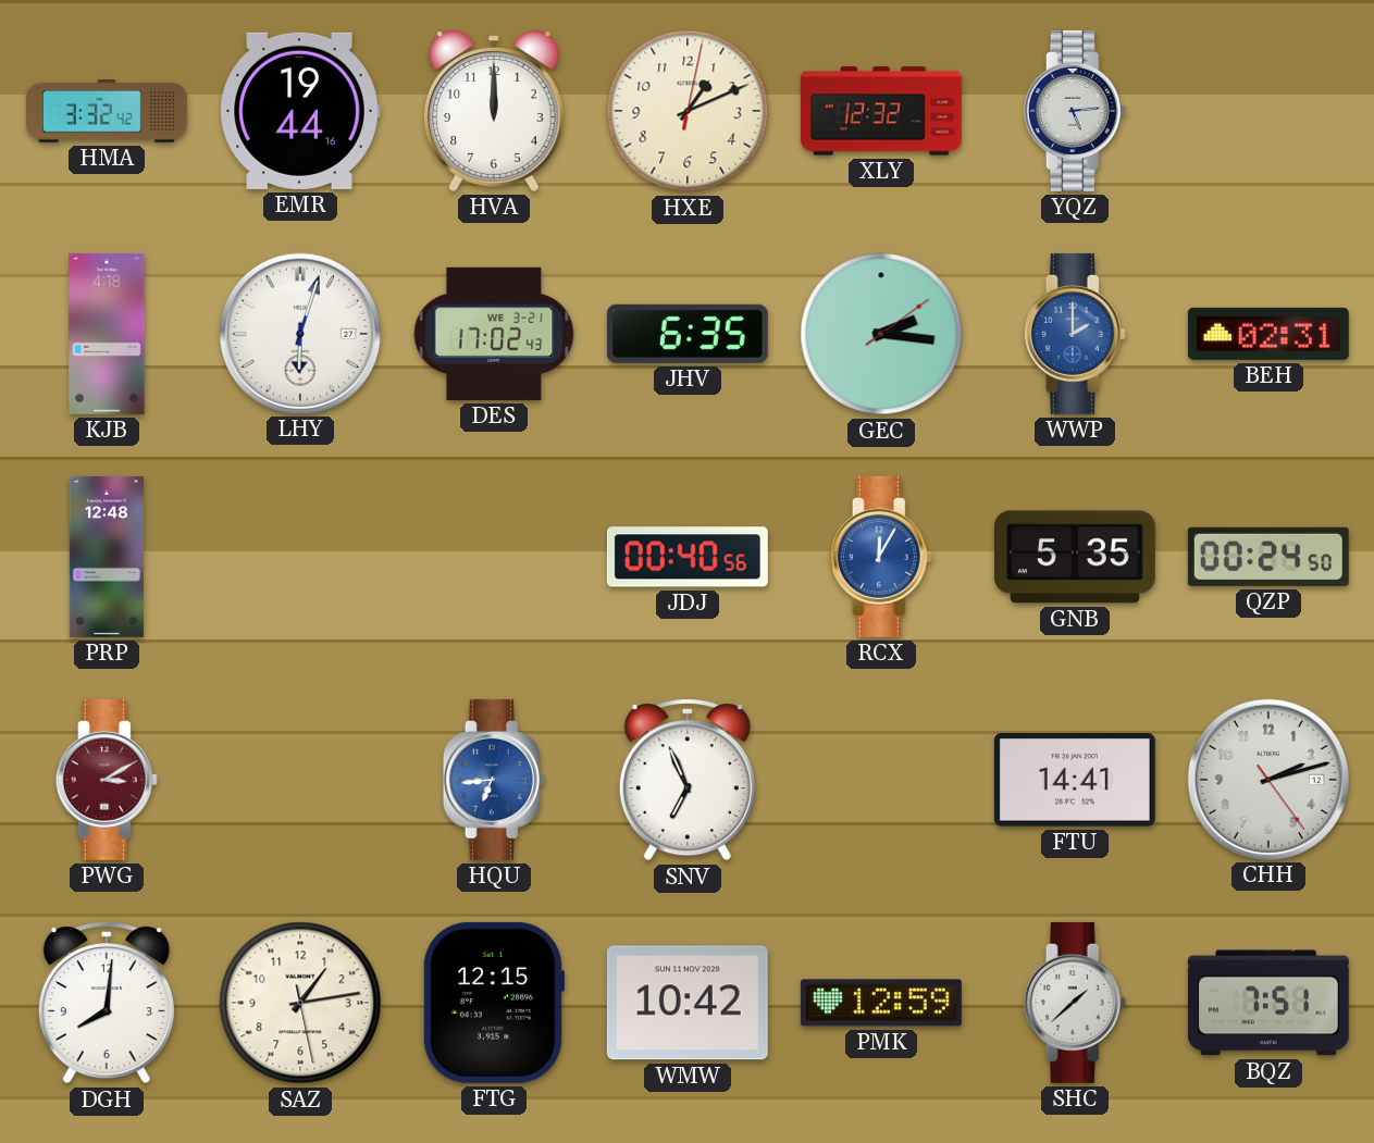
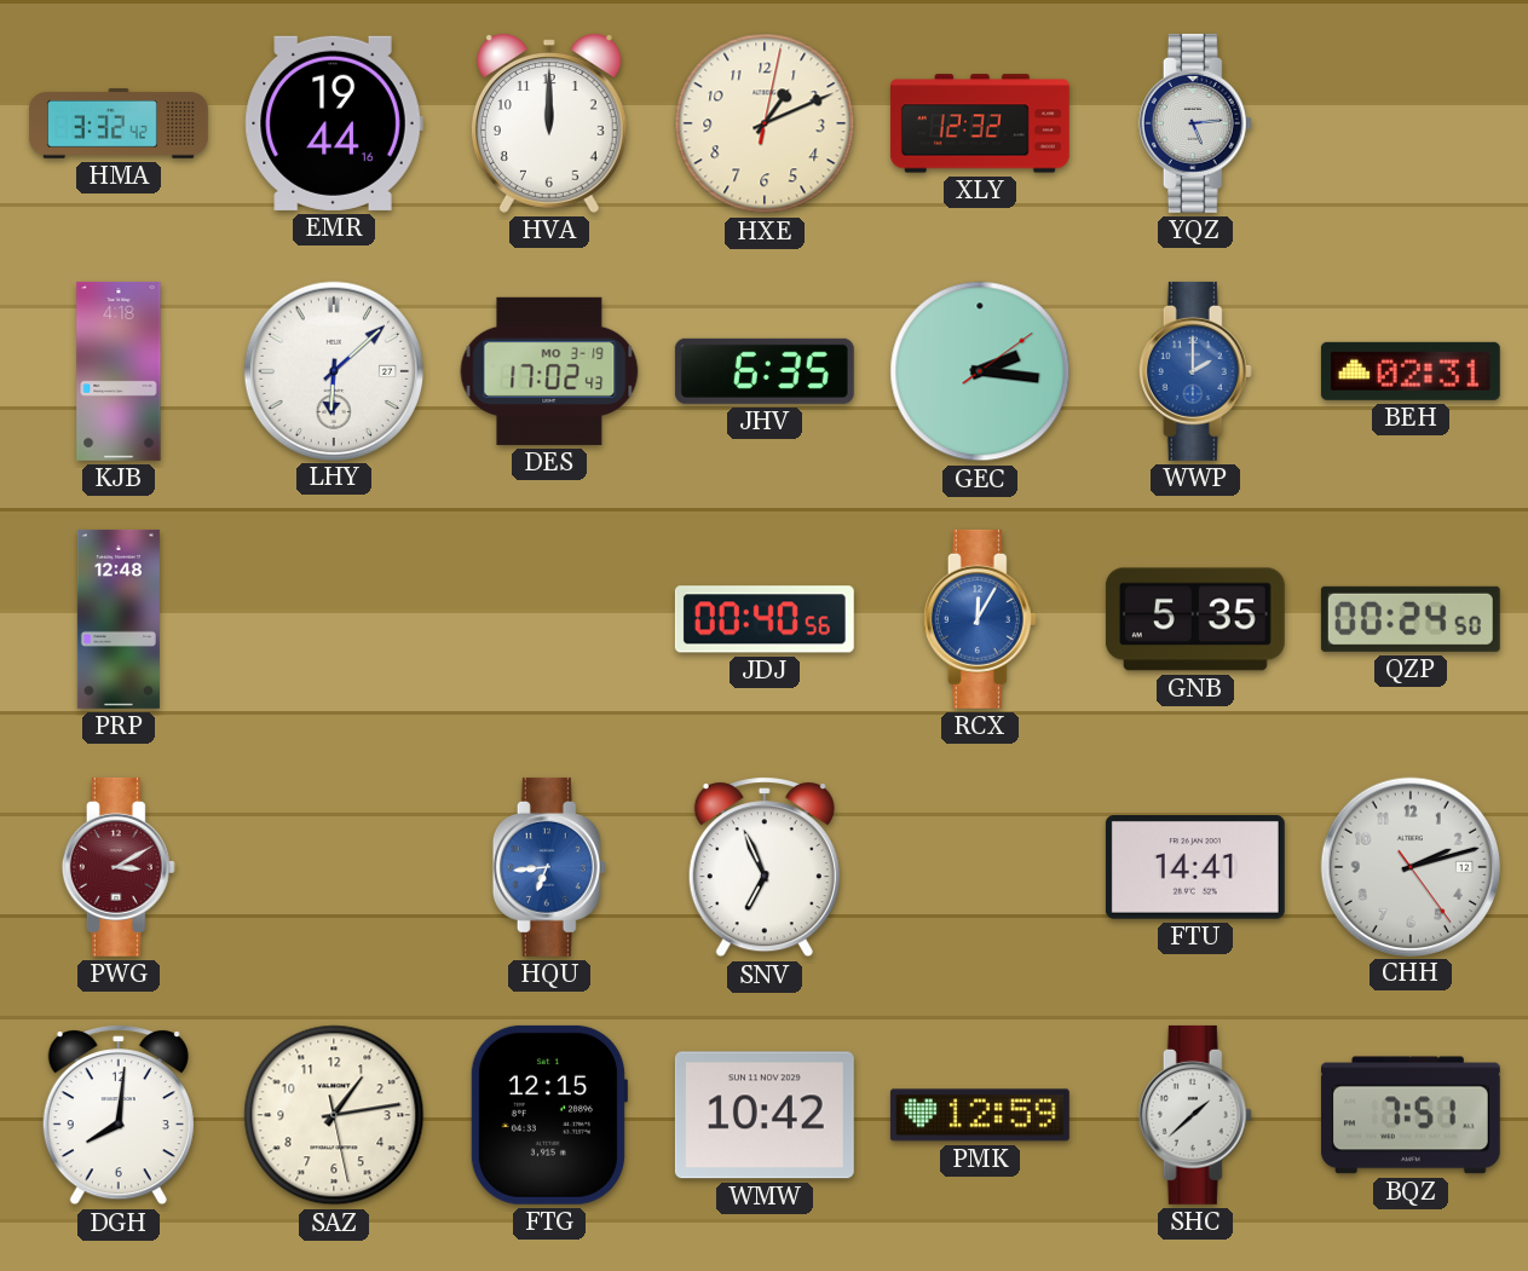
LHY: 6:03 -> 6:08 (333, 370)
DES date: WE 3-21 -> MO 3-19 (549, 371)
